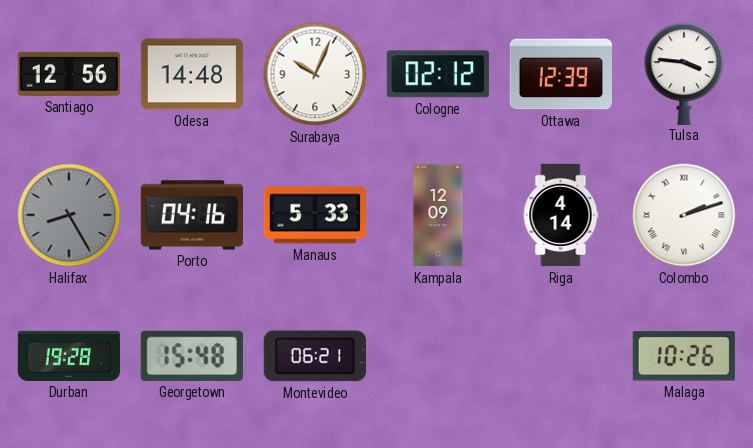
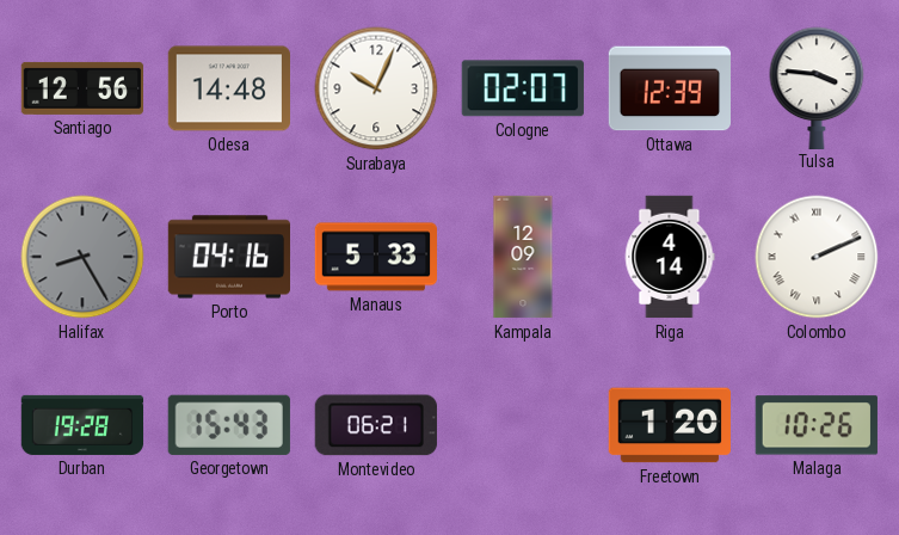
Cologne: 02:12 -> 02:07 (523, 88)
Colombo: 2:12 -> 2:11 (817, 257)
Georgetown: 15:48 -> 15:43 (229, 425)
Freetown: none -> 1:20 (670, 425)
